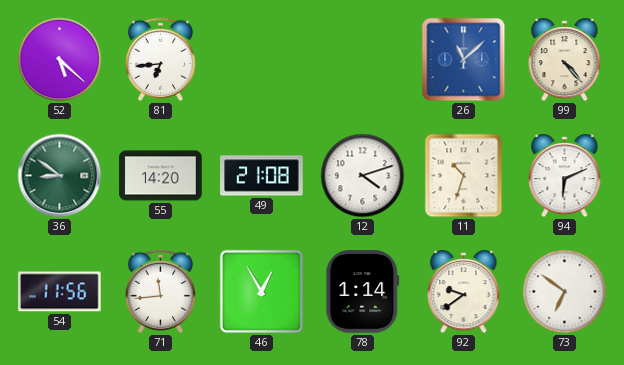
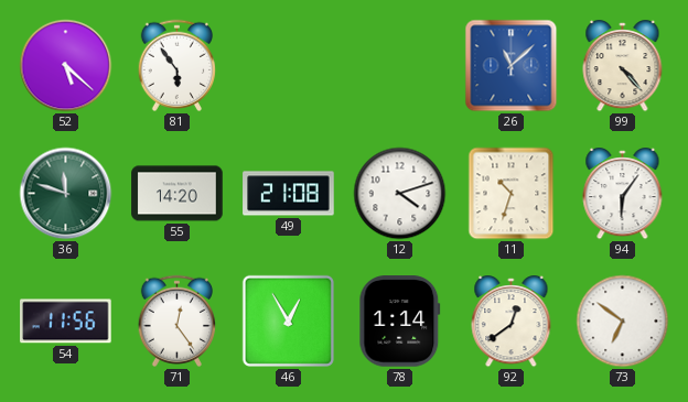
81: 6:44 -> 5:54 (176, 65)
36: 8:51 -> 11:48 (66, 194)
94: 6:11 -> 6:06 (623, 194)
71: 11:44 -> 12:24 (176, 320)
92: 9:39 -> 12:39 (512, 322)
